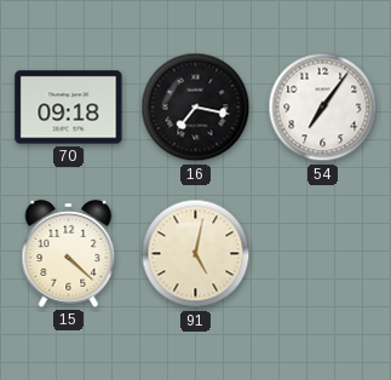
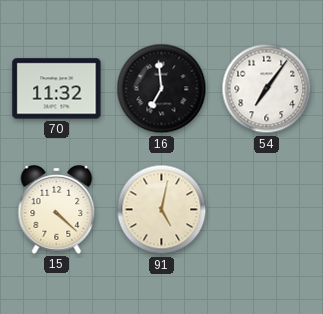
70: 09:18 -> 11:32 (57, 89)
16: 7:17 -> 6:59 (162, 89)
